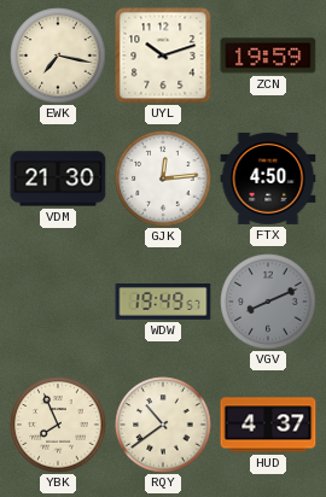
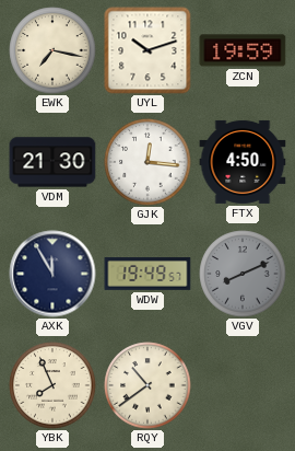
GJK: 12:14 -> 12:16 (147, 162)
AXK: none -> 11:55 (52, 274)
HUD: 4:37 -> none (268, 425)
